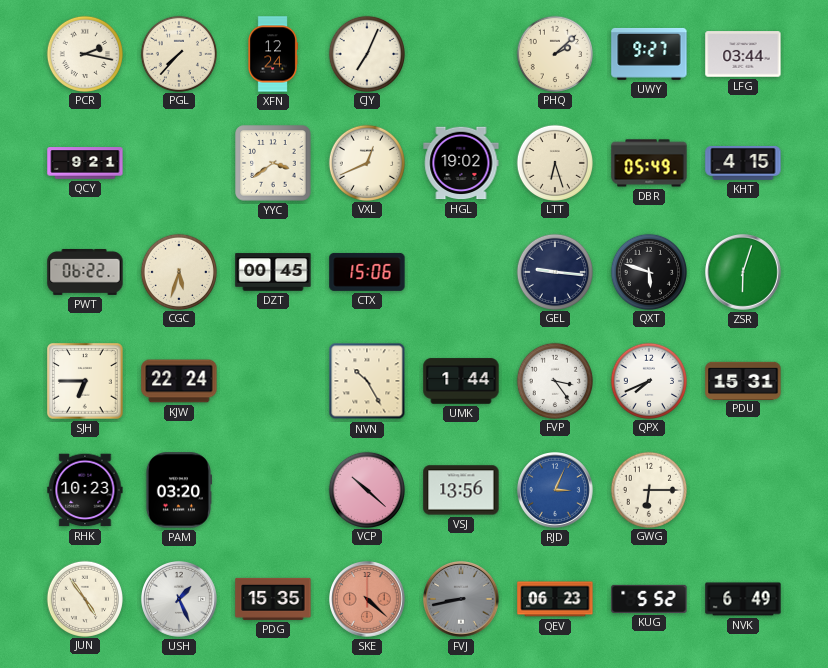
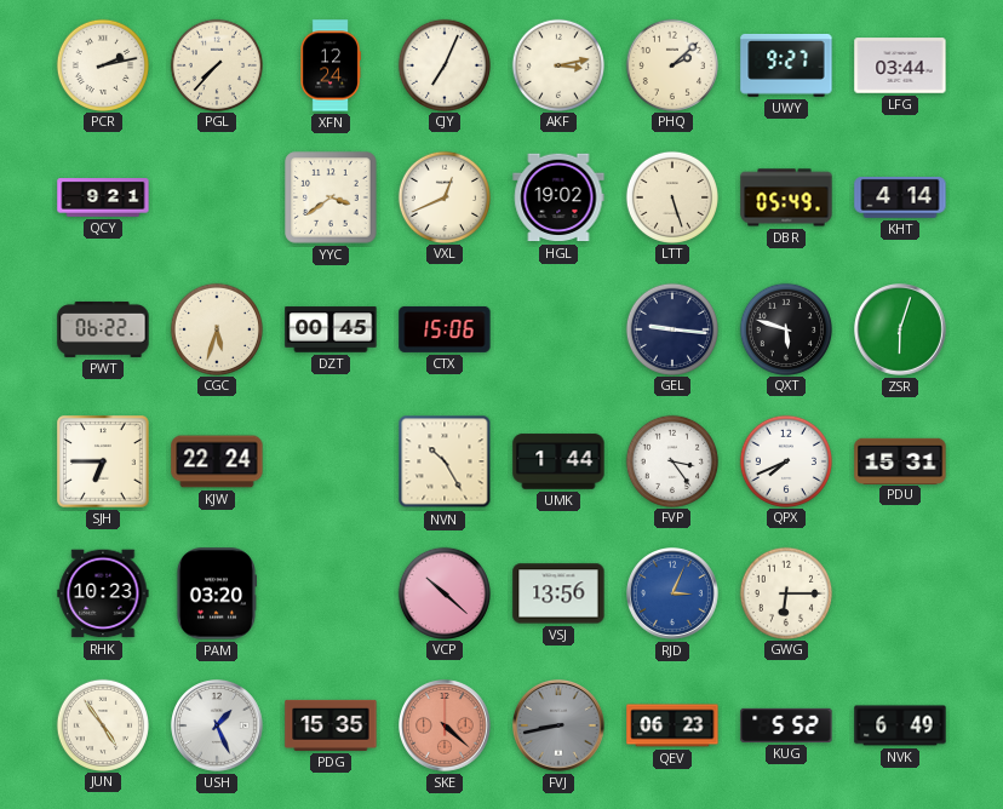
PCR: 2:17 -> 2:13 (102, 64)
AKF: none -> 3:13 (557, 64)
LTT: 6:27 -> 5:27 (671, 196)
KHT: 4:15 -> 4:14 (900, 199)
